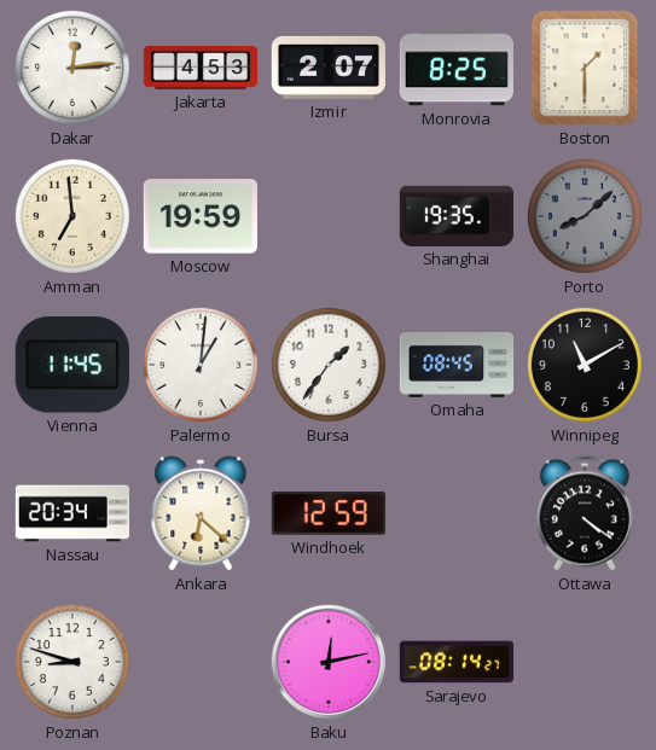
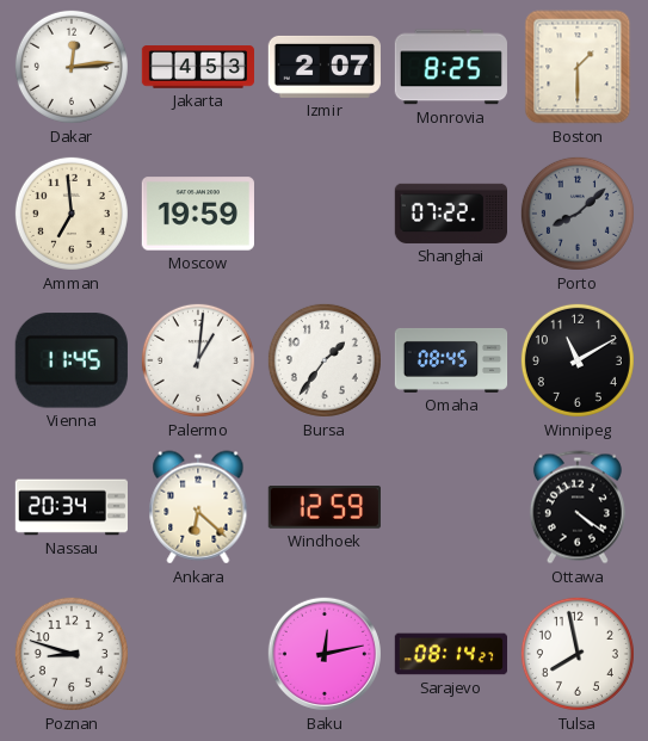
Shanghai: 19:35 -> 07:22 (450, 214)
Tulsa: none -> 7:58 (578, 654)
